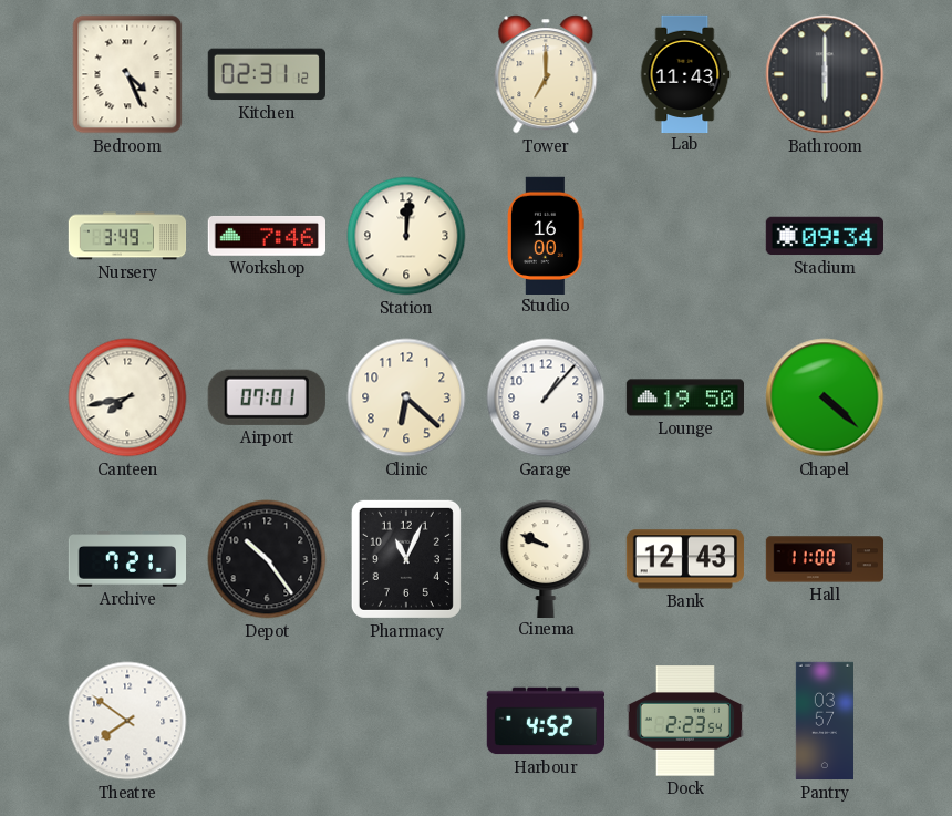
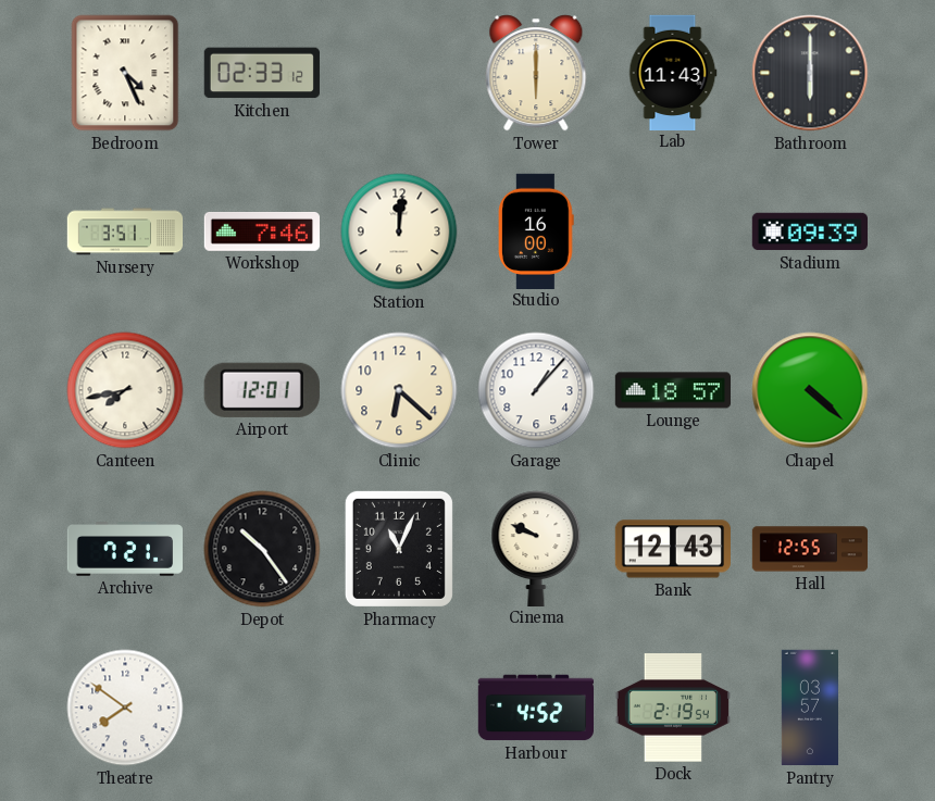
Kitchen: 02:31 -> 02:33 (262, 73)
Tower: 7:00 -> 6:00 (536, 73)
Nursery: 3:49 -> 3:51 (125, 231)
Stadium: 09:34 -> 09:39 (809, 231)
Airport: 07:01 -> 12:01 (262, 390)
Lounge: 19:50 -> 18:57 (672, 390)
Hall: 11:00 -> 12:55 (810, 549)
Dock: 2:23 -> 2:19 (673, 708)
